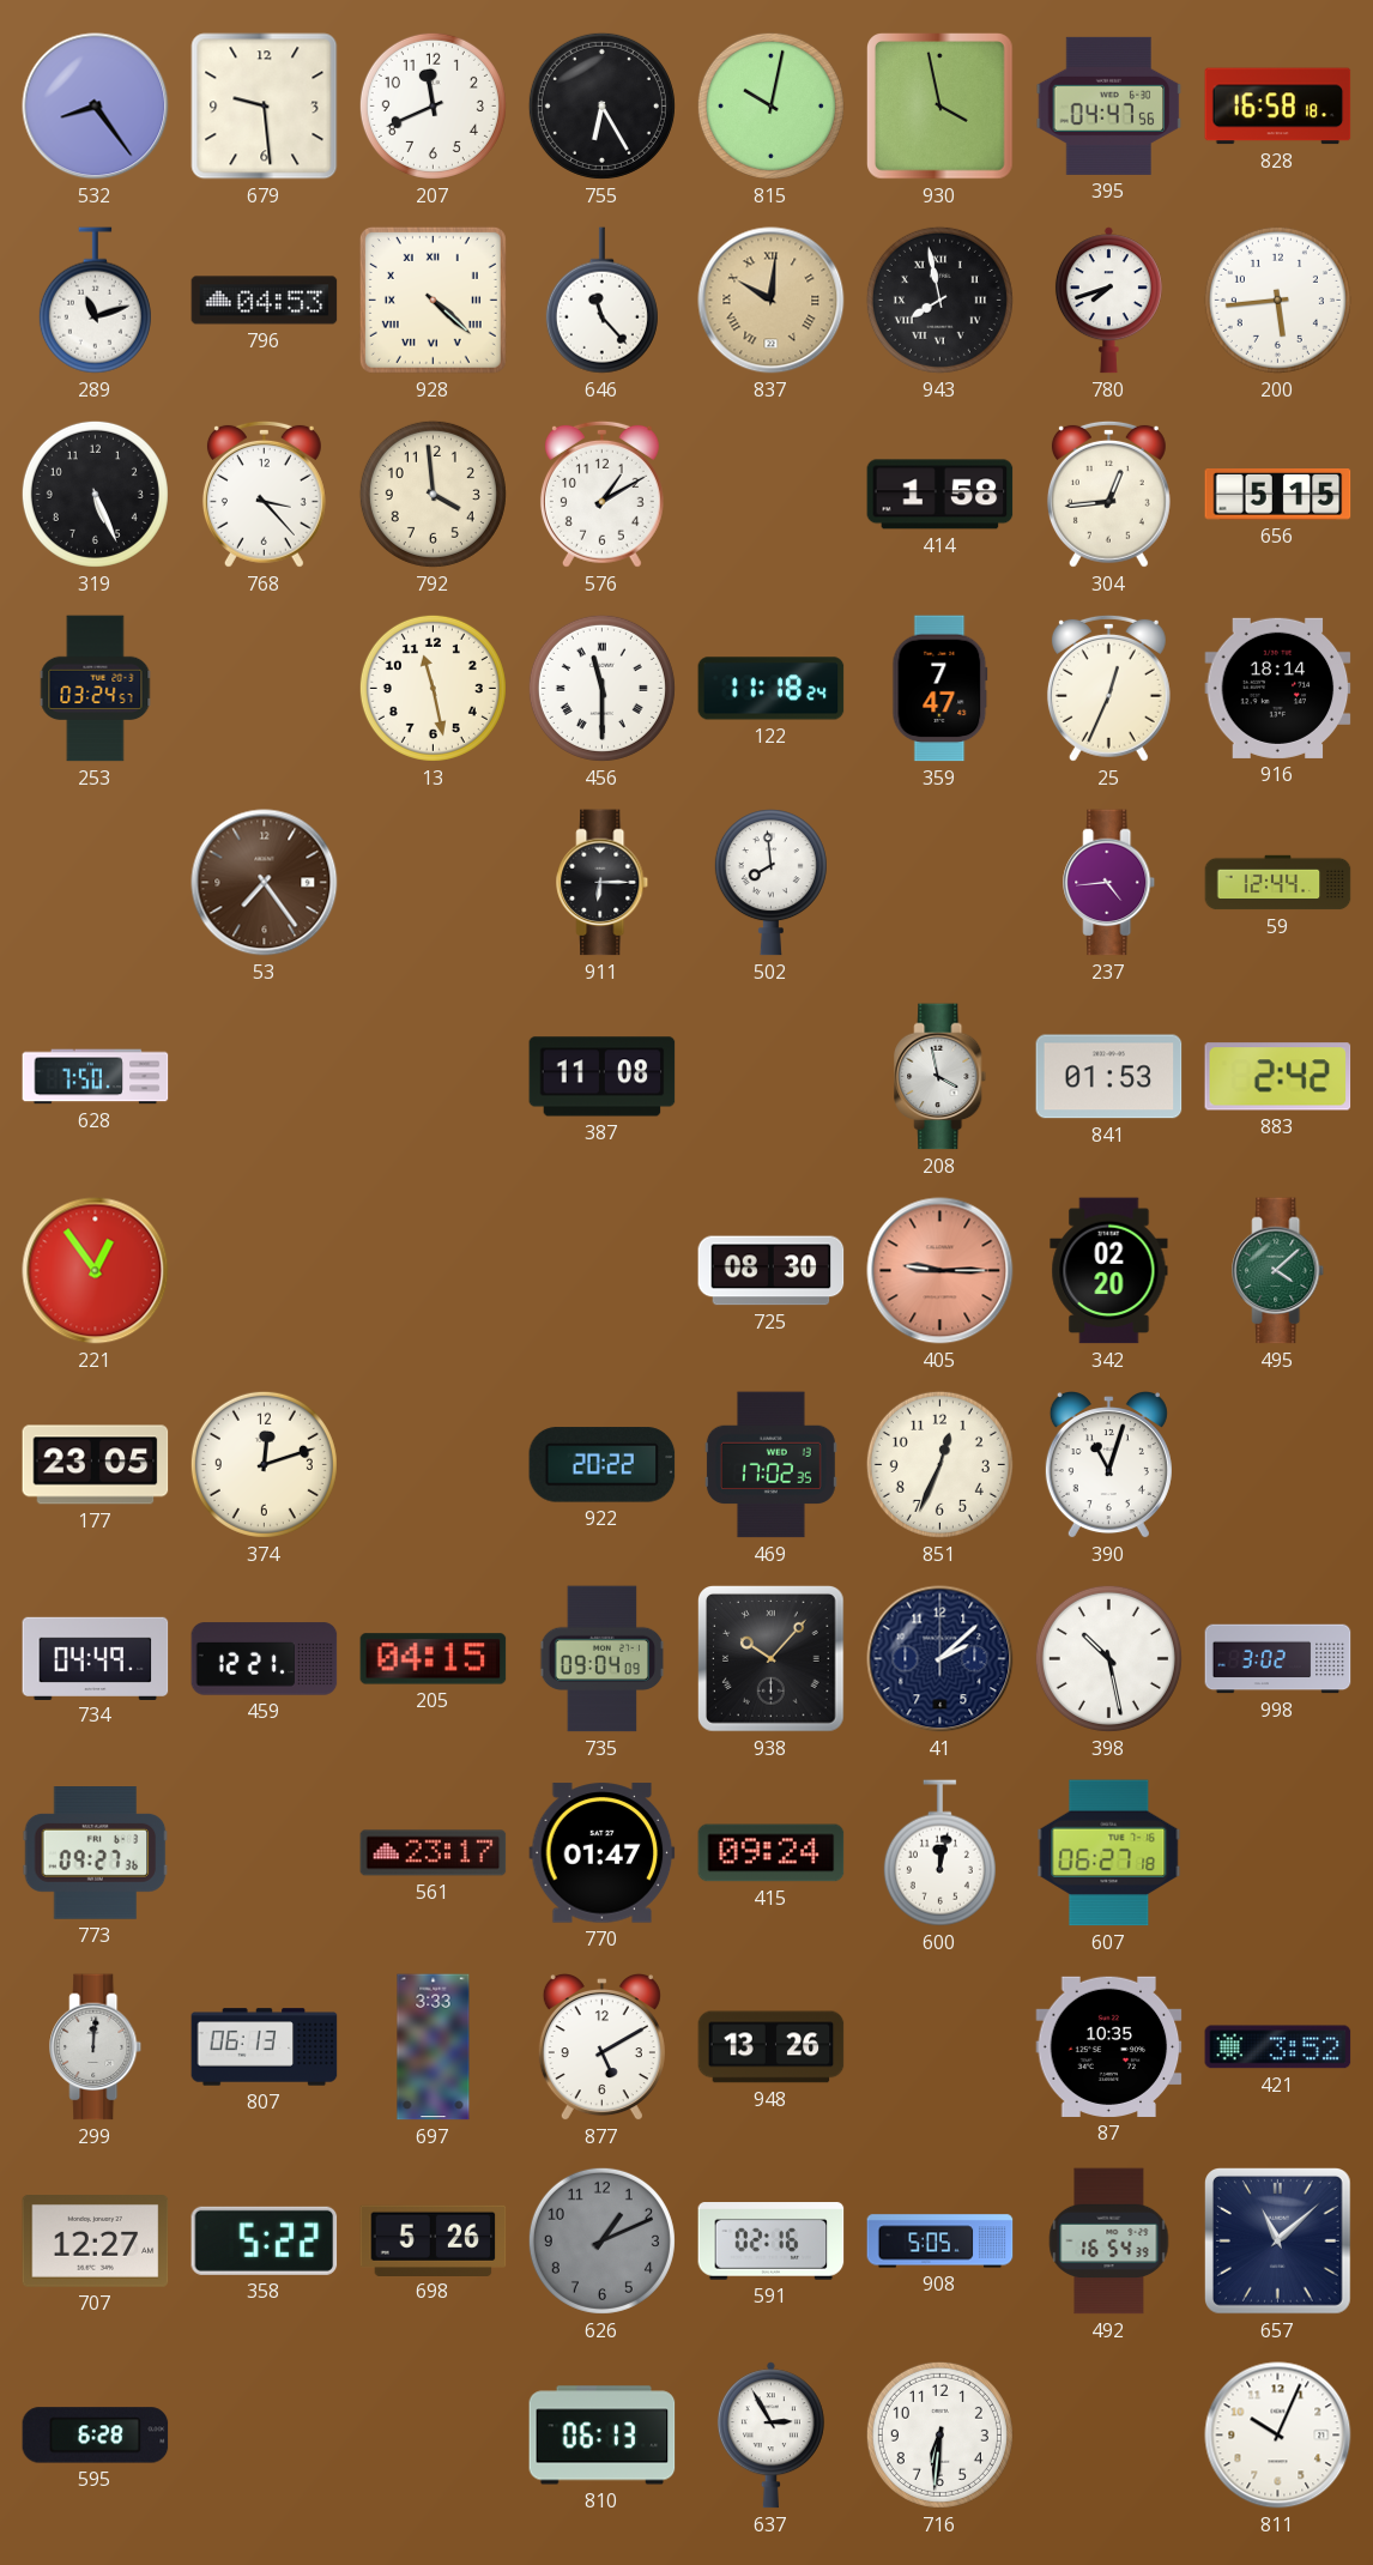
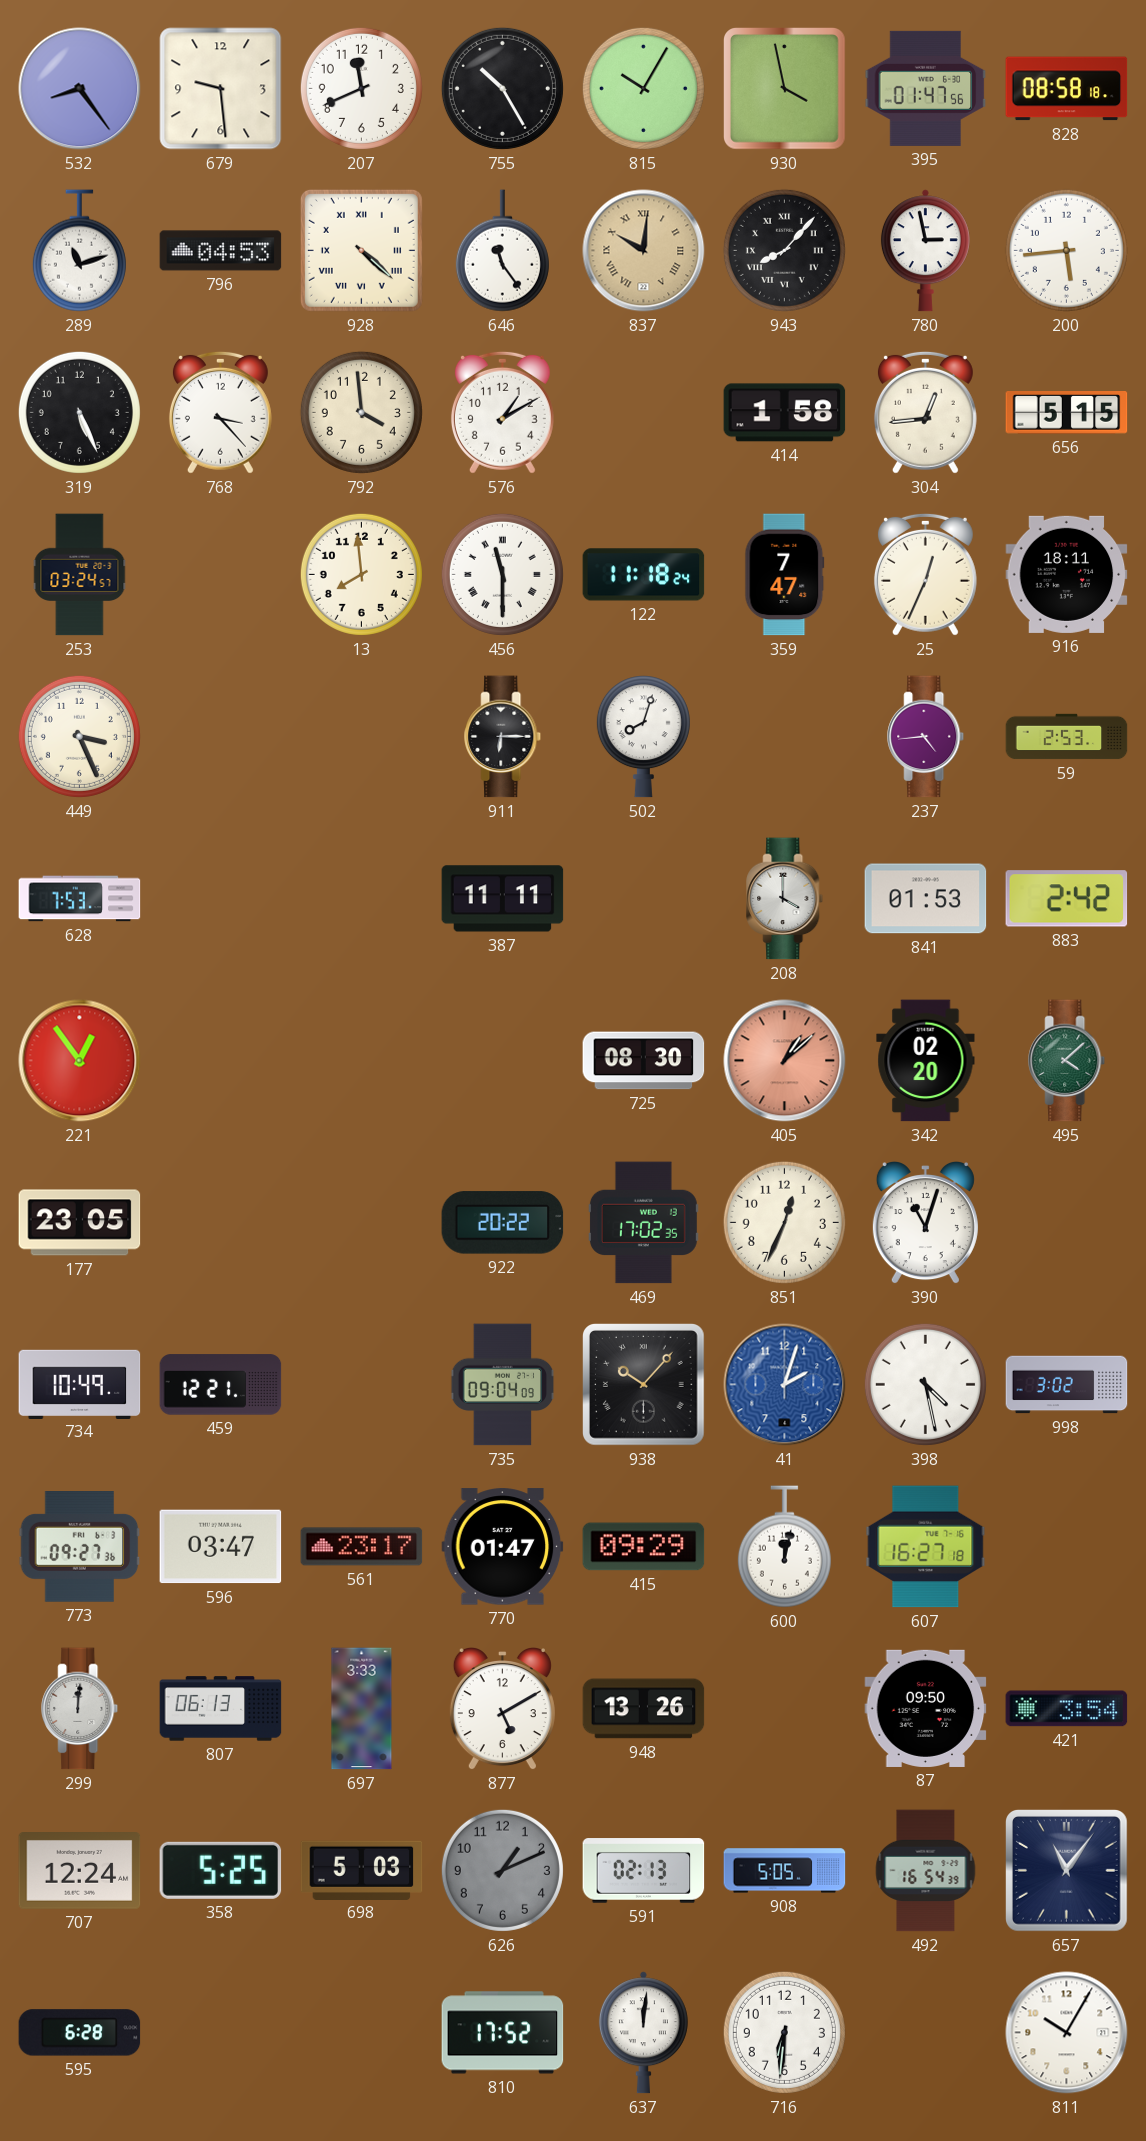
755: 6:25 -> 10:25 (502, 88)
815: 10:02 -> 10:05 (643, 88)
395: 04:47 -> 01:47 (926, 88)
828: 16:58 -> 08:58 (1067, 89)
646: 11:23 -> 11:24 (502, 251)
943: 7:58 -> 8:07 (784, 250)
780: 7:42 -> 2:58 (925, 251)
13: 11:28 -> 7:59 (361, 574)
916: 18:14 -> 18:11 (1067, 574)
449: none -> 3:26 (79, 736)
53: 7:24 -> none (265, 883)
502: 7:59 -> 8:03 (643, 737)
59: 12:44 -> 2:53 (1067, 737)
628: 7:50 -> 7:53 (80, 899)
387: 11:08 -> 11:11 (503, 899)
208: 3:58 -> 4:00 (785, 899)
405: 9:15 -> 1:08 (785, 1061)
374: 12:12 -> none (264, 1464)
734: 04:49 -> 10:49 (80, 1384)
205: 04:15 -> none (434, 1659)
41: 2:08 -> 2:03 (785, 1385)
41 dial: navy -> blue (785, 1385)
398: 10:28 -> 4:28 (925, 1384)
596: none -> 03:47 (221, 1547)
415: 09:24 -> 09:29 (644, 1547)
607: 06:27 -> 16:27 (926, 1547)
87: 10:35 -> 09:50 (926, 1708)
421: 3:52 -> 3:54 (1067, 1709)
707: 12:27 -> 12:24 (80, 1871)
358: 5:22 -> 5:25 (221, 1870)
698: 5:26 -> 5:03 (362, 1870)
591: 02:16 -> 02:13 (644, 1871)
657: 11:08 -> 11:06 (1067, 1871)
810: 06:13 -> 17:52 (503, 2033)
637: 2:55 -> 12:01 (643, 2033)
811: 10:04 -> 10:05 (1067, 2033)
